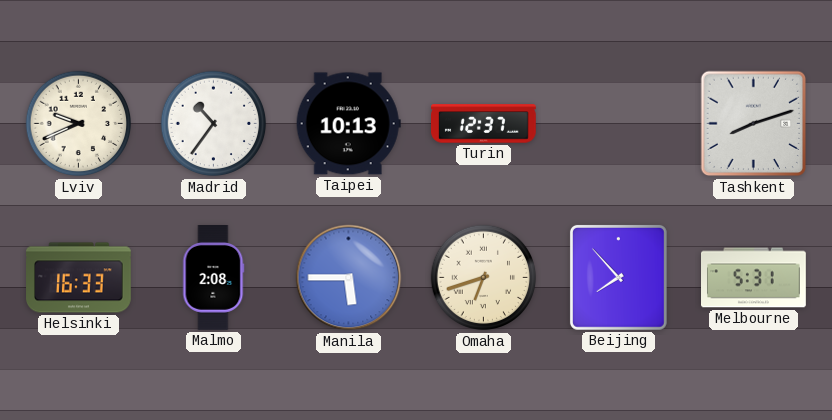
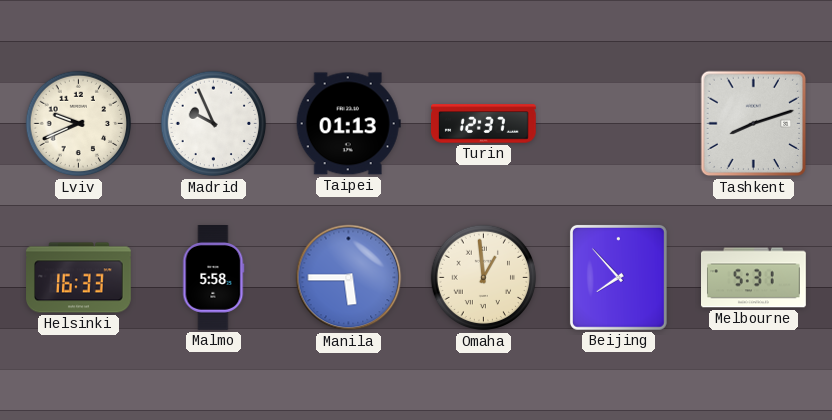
Madrid: 10:36 -> 9:56 (214, 124)
Taipei: 10:13 -> 01:13 (348, 124)
Malmo: 2:08 -> 5:58 (213, 278)
Omaha: 6:42 -> 12:59 (484, 278)
